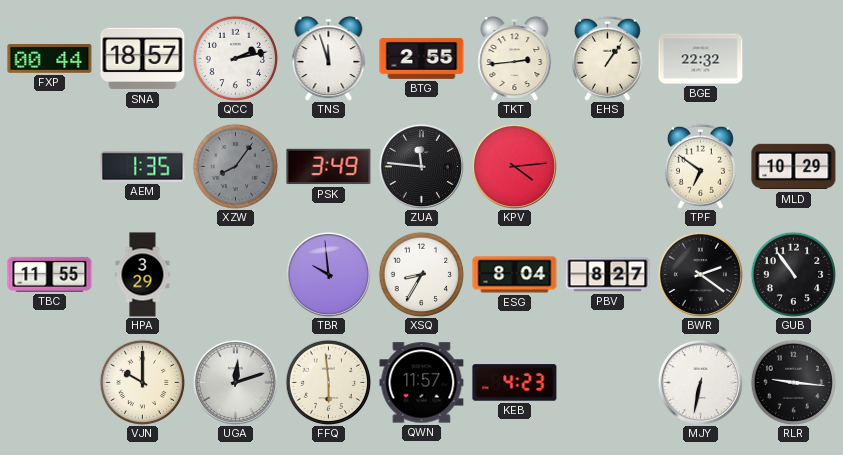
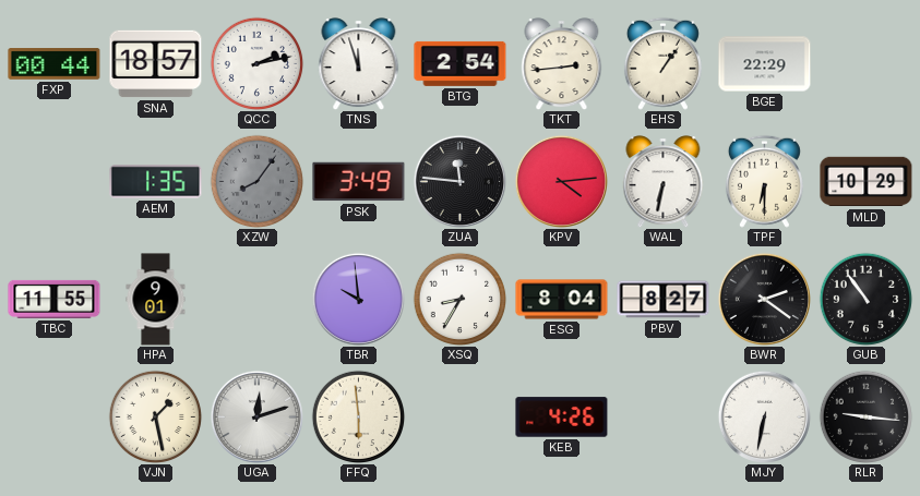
BTG: 2:55 -> 2:54 (461, 63)
BGE: 22:32 -> 22:29 (765, 64)
WAL: none -> 6:32 (664, 182)
TPF: 6:51 -> 6:30 (764, 181)
HPA: 3:29 -> 9:01 (156, 300)
VJN: 10:00 -> 1:28 (155, 416)
QWN: 11:57 -> none (422, 383)
KEB: 4:23 -> 4:26 (562, 418)
